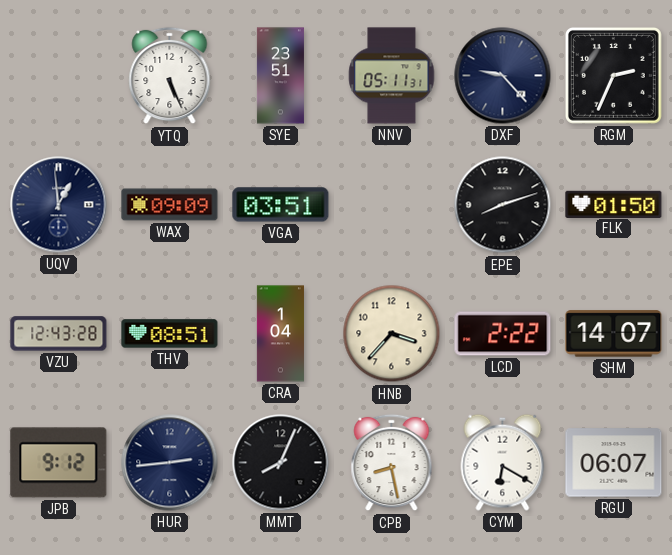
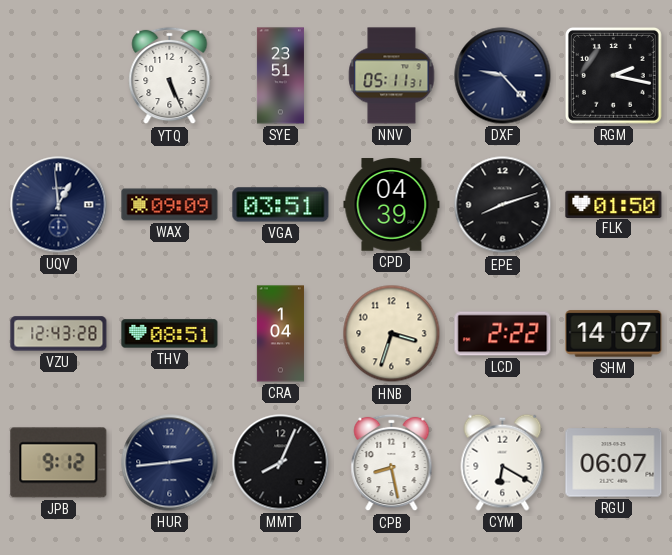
RGM: 2:34 -> 2:17 (613, 75)
CPD: none -> 04:39 (392, 205)
HNB: 3:37 -> 3:33 (392, 334)
